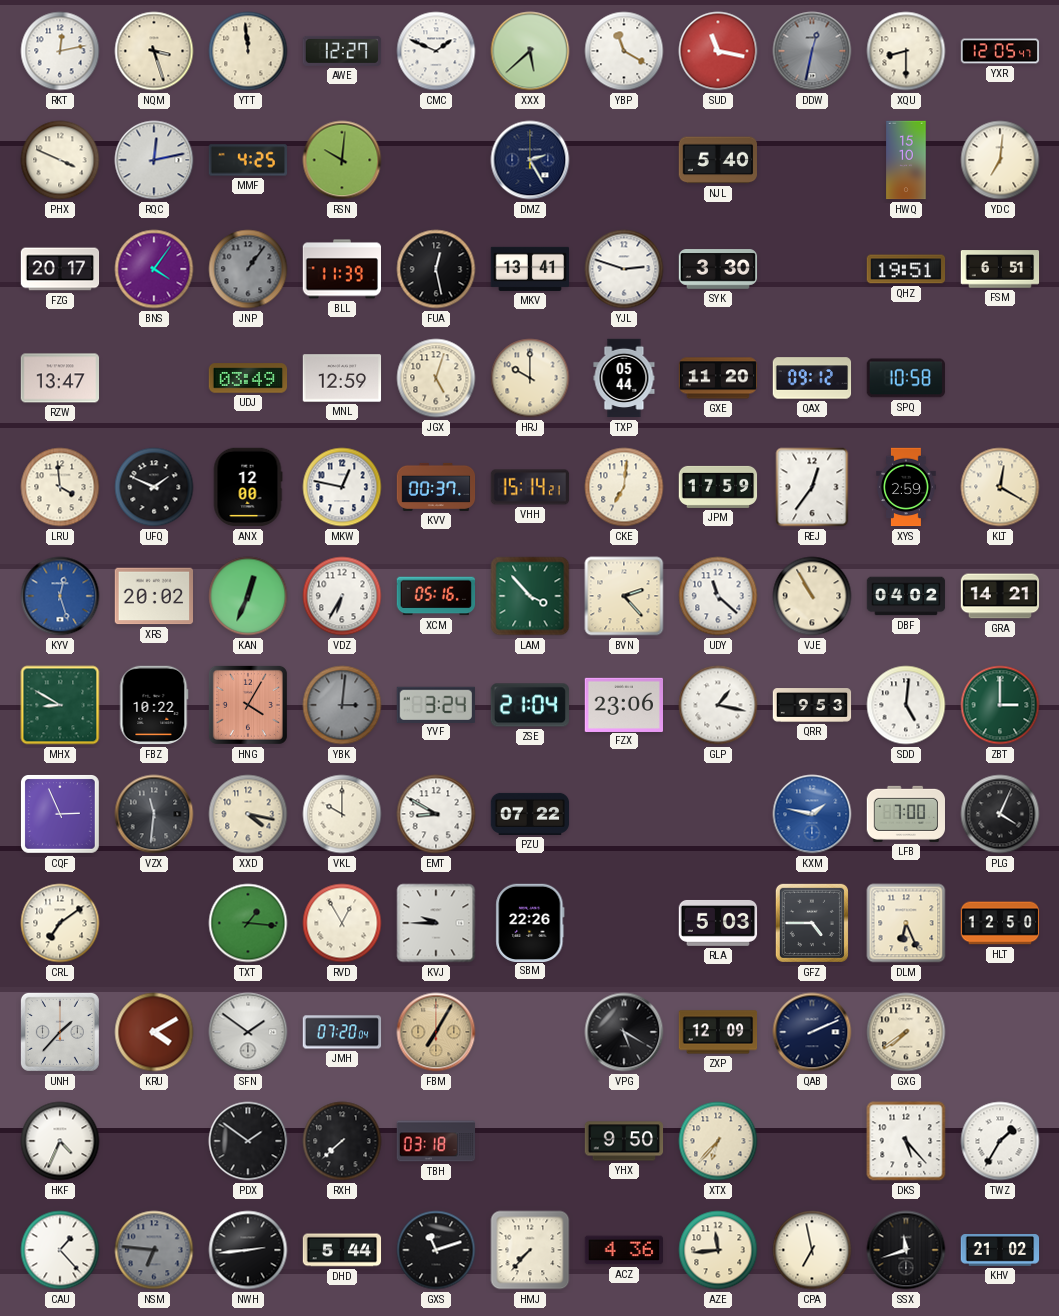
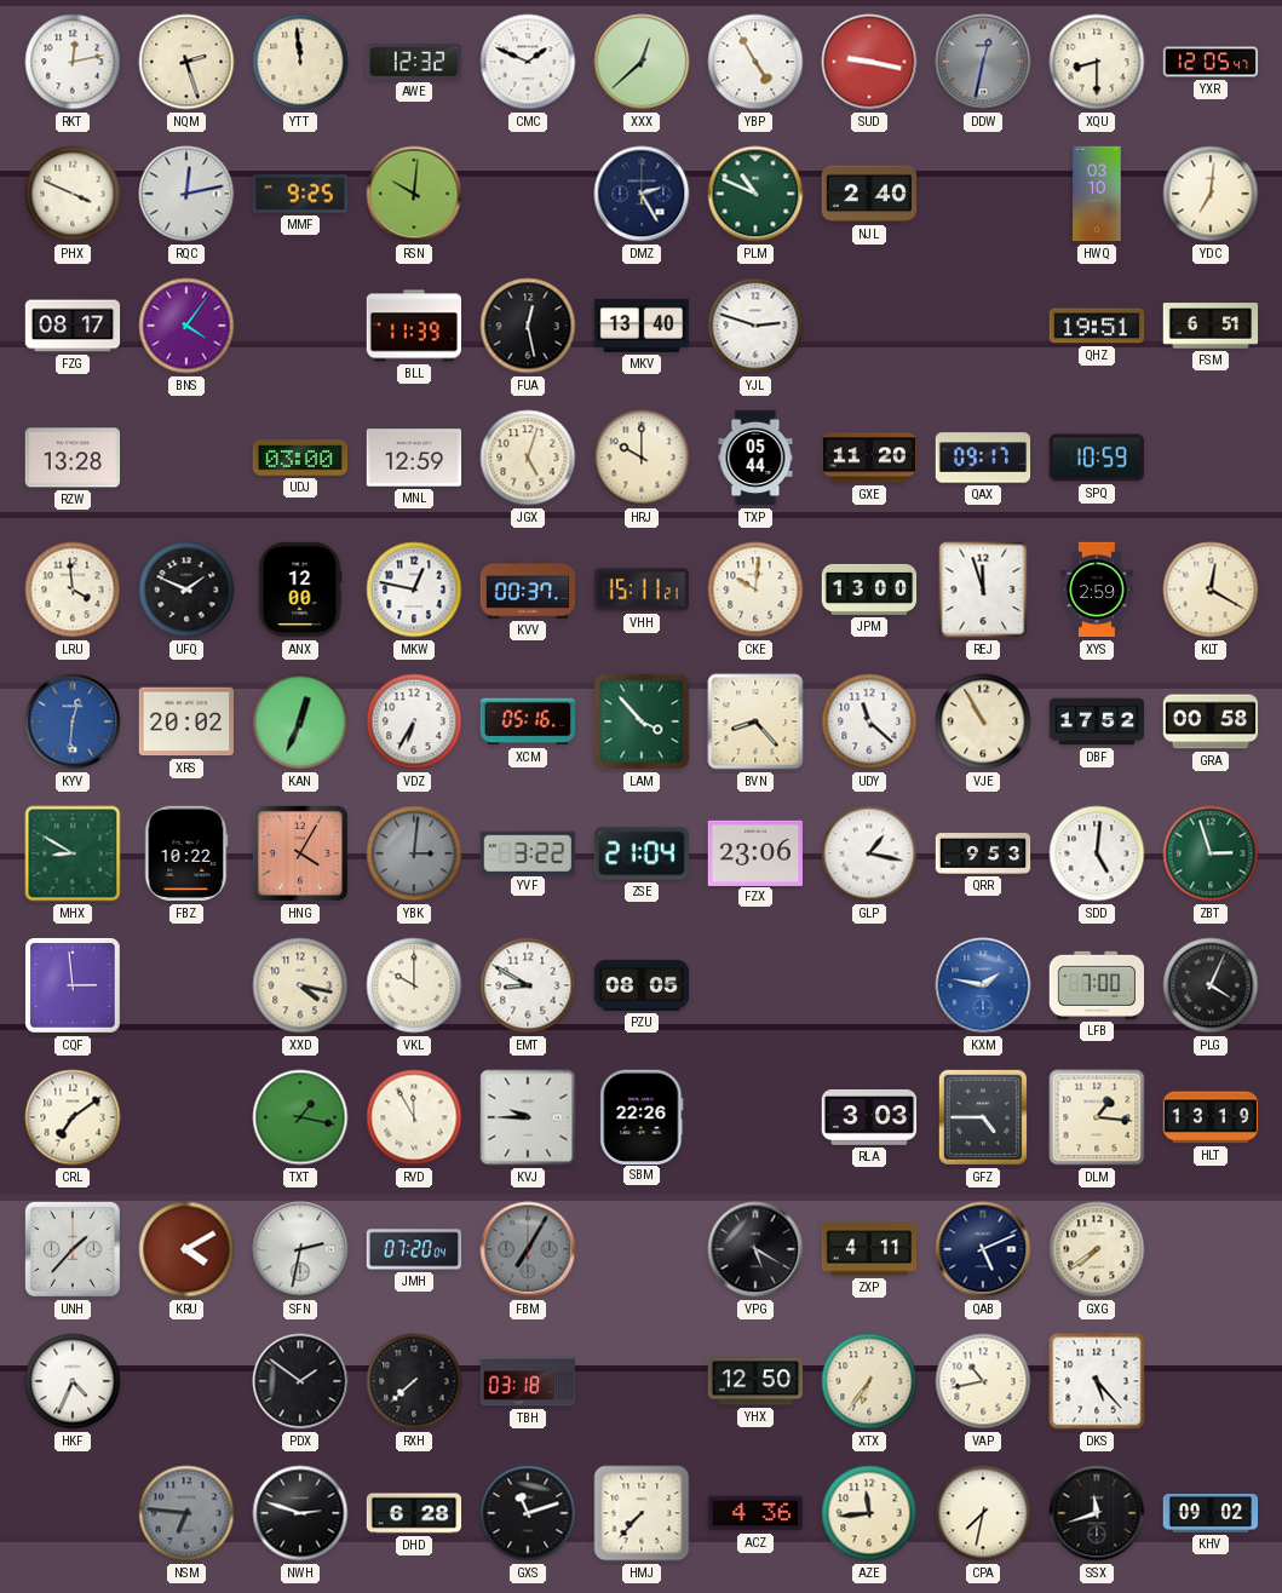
NQM: 3:27 -> 2:27 (186, 62)
AWE: 12:27 -> 12:32 (414, 62)
XXX: 5:38 -> 12:38 (642, 62)
YBP: 11:20 -> 4:55 (755, 62)
SUD: 11:17 -> 9:17 (869, 62)
MMF: 4:25 -> 9:25 (300, 194)
PLM: none -> 10:49 (755, 194)
NJL: 5:40 -> 2:40 (868, 194)
HWQ: 15:10 -> 03:10 (1097, 194)
FZG: 20:17 -> 08:17 (73, 326)
JNP: 1:06 -> none (248, 269)
MKV: 13:41 -> 13:40 (642, 326)
SYK: 3:30 -> none (718, 269)
RZW: 13:47 -> 13:28 (73, 458)
UDJ: 03:49 -> 03:00 (300, 458)
QAX: 09:12 -> 09:17 (983, 458)
SPQ: 10:58 -> 10:59 (1096, 458)
VHH: 15:14 -> 15:11 (642, 590)
CKE: 7:01 -> 10:01 (755, 590)
JPM: 17:59 -> 13:00 (869, 590)
REJ: 12:36 -> 11:57 (983, 590)
KYV: 12:27 -> 12:31 (73, 721)
BVN: 2:23 -> 8:23 (755, 721)
DBF: 04:02 -> 17:52 (1097, 721)
GRA: 14:21 -> 00:58 (1211, 721)
YVF: 3:24 -> 3:22 (527, 852)
ZBT: 3:00 -> 2:57 (1211, 853)
CQF: 2:56 -> 2:59 (74, 987)
VZX: 11:31 -> none (154, 814)
PZU: 07:22 -> 08:05 (642, 985)
TXT: 1:16 -> 1:17 (300, 1117)
RVD: 12:55 -> 11:55 (414, 1117)
RLA: 5:03 -> 3:03 (869, 1117)
DLM: 6:26 -> 1:16 (1097, 1117)
HLT: 12:50 -> 13:19 (1211, 1117)
SFN: 1:51 -> 2:32 (300, 1249)
FBM dial: champagne -> grey (528, 1249)
ZXP: 12:09 -> 4:11 (869, 1249)
QAB: 2:11 -> 5:11 (983, 1249)
YHX: 9:50 -> 12:50 (755, 1381)
XTX: 6:37 -> 6:36 (869, 1381)
VAP: none -> 10:43 (983, 1381)
TWZ: 1:35 -> none (1000, 1141)
CAU: 1:23 -> none (60, 1250)
NWH: 2:44 -> 2:48 (300, 1513)
DHD: 5:44 -> 6:28 (414, 1513)
CPA: 6:58 -> 7:32 (983, 1513)
KHV: 21:02 -> 09:02 (1211, 1514)
